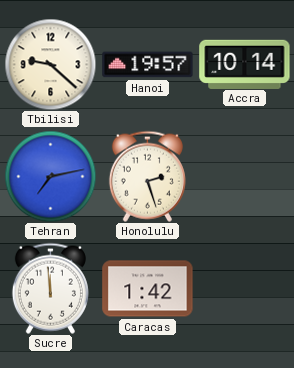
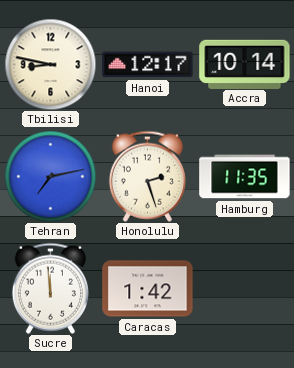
Tbilisi: 9:22 -> 8:47 (50, 64)
Hanoi: 19:57 -> 12:17 (148, 65)
Hamburg: none -> 11:35 (245, 177)
